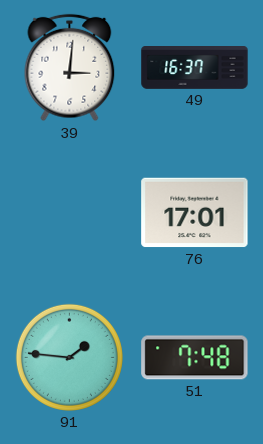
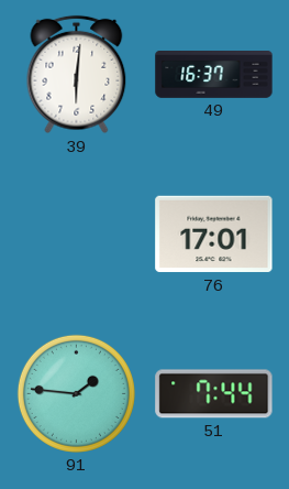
39: 3:01 -> 6:01 (77, 75)
51: 7:48 -> 7:44 (214, 394)
